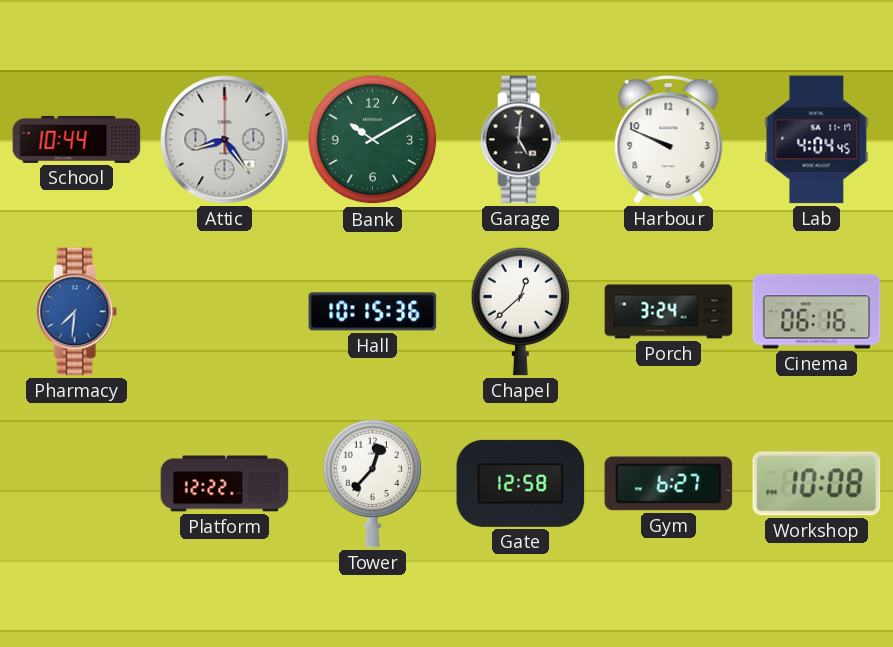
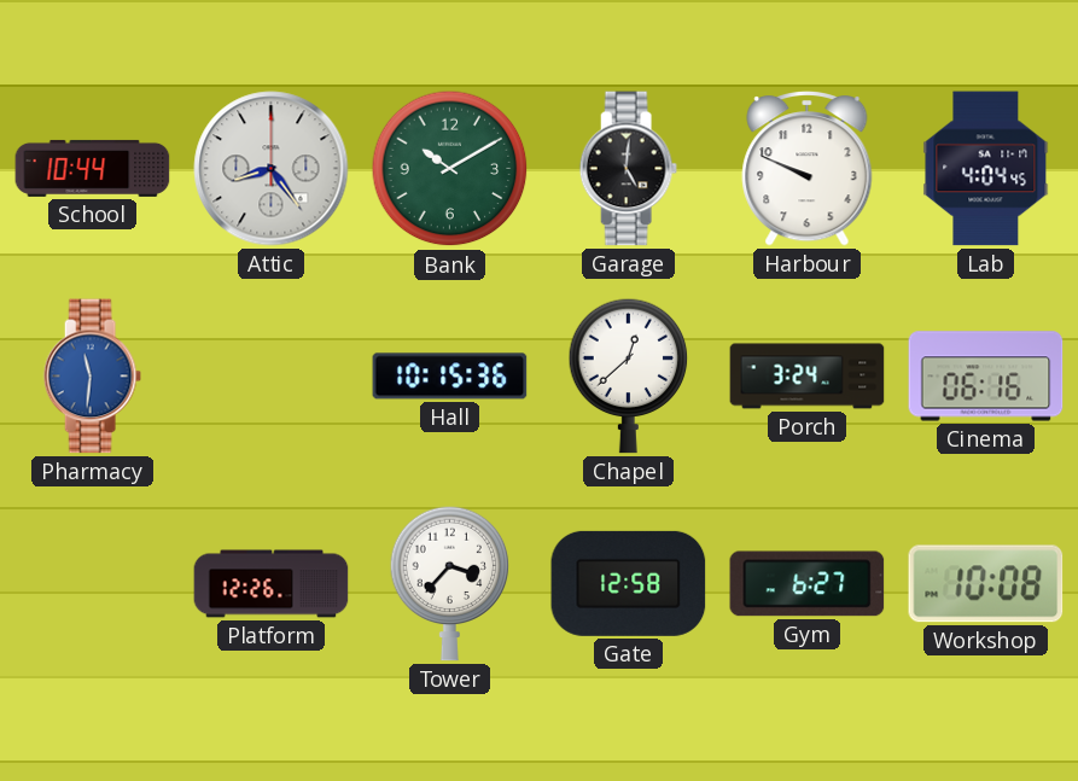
Pharmacy: 7:31 -> 11:31 (92, 377)
Platform: 12:22 -> 12:26 (272, 584)
Tower: 12:37 -> 3:37 (450, 583)
